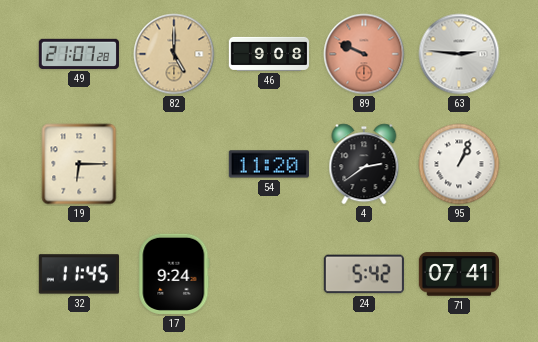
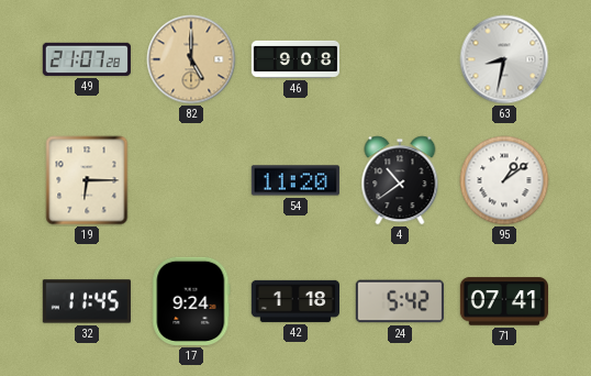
89: 9:49 -> none (364, 54)
63: 2:46 -> 8:32 (504, 59)
4: 2:39 -> 10:39 (400, 180)
95: 1:04 -> 1:09 (504, 180)
42: none -> 1:18 (294, 301)
